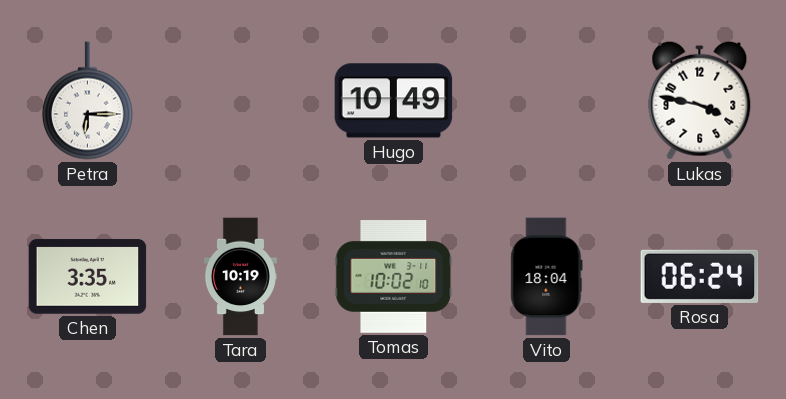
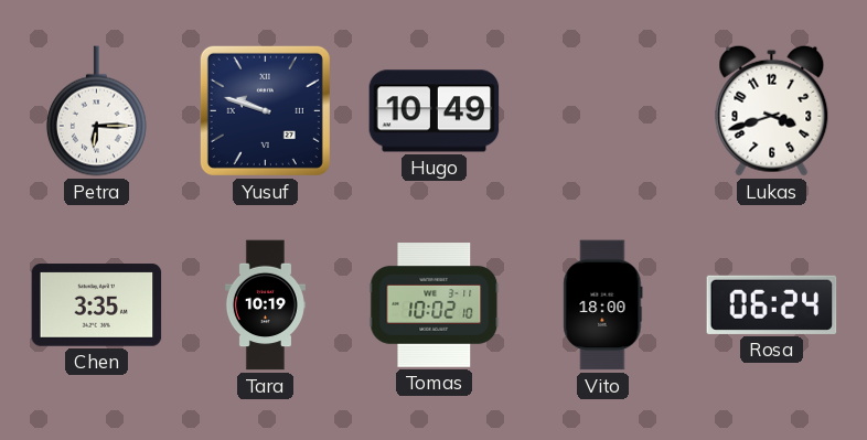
Yusuf: none -> 9:48 (265, 110)
Lukas: 3:47 -> 3:42 (772, 110)
Vito: 18:04 -> 18:00 (603, 305)
